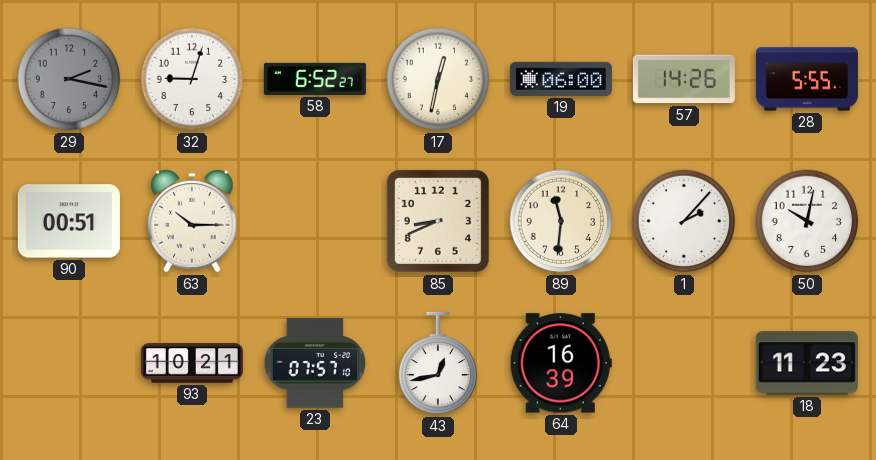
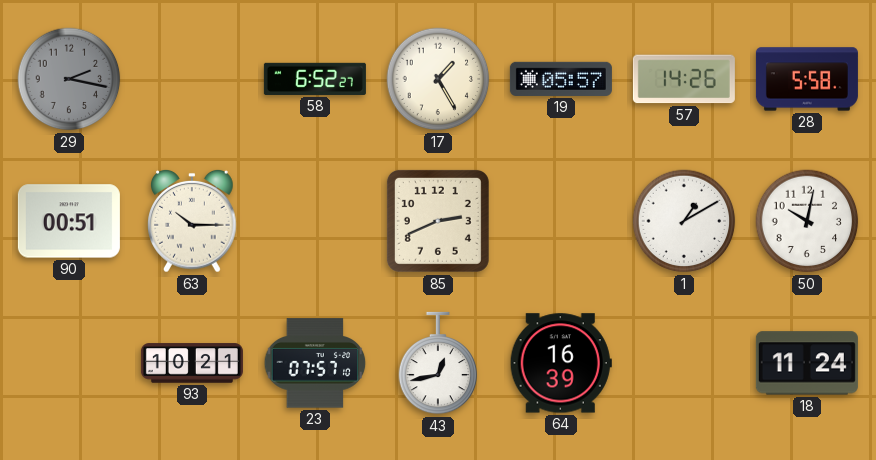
32: 9:03 -> none (192, 79)
17: 12:32 -> 1:25 (438, 79)
19: 06:00 -> 05:57 (561, 79)
28: 5:55 -> 5:58 (807, 79)
85: 8:41 -> 2:41 (438, 221)
89: 11:31 -> none (561, 221)
1: 2:07 -> 1:10 (684, 221)
18: 11:23 -> 11:24 (807, 363)
